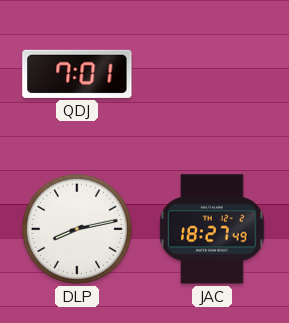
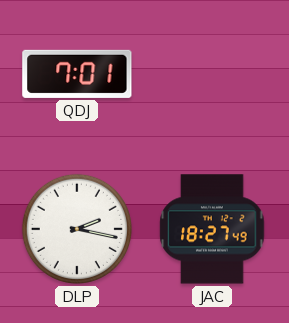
DLP: 8:13 -> 2:17 (77, 229)
